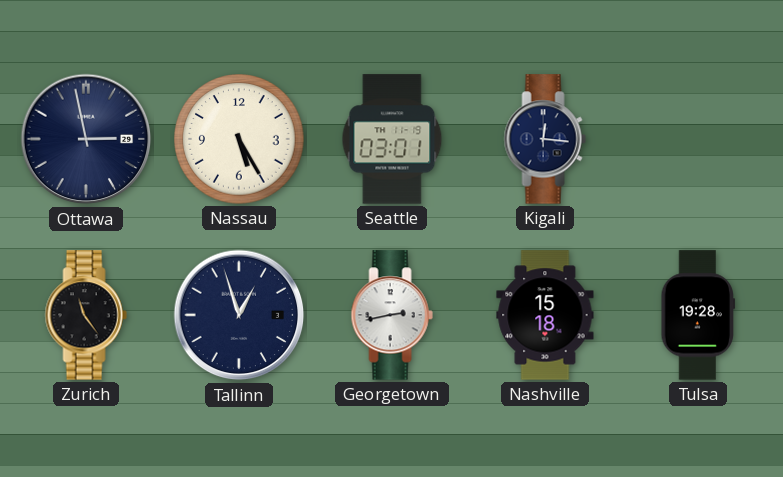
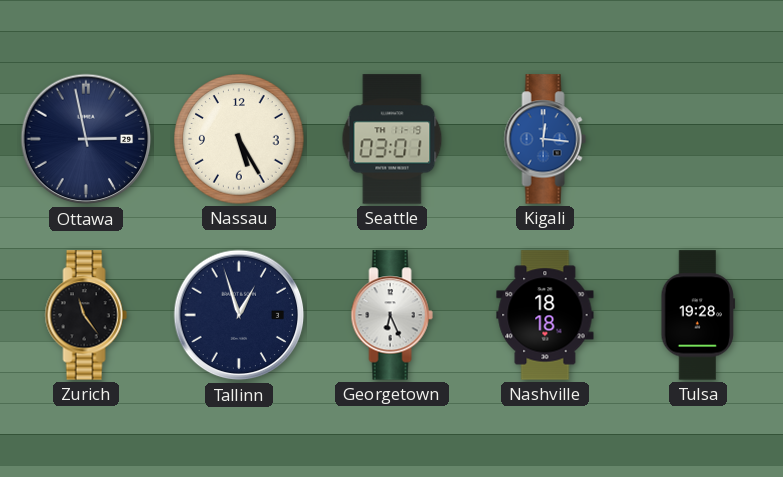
Kigali dial: navy -> blue (545, 139)
Georgetown: 2:43 -> 6:26 (392, 315)
Nashville: 15:18 -> 18:18 (545, 315)
